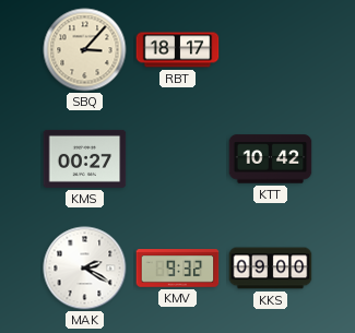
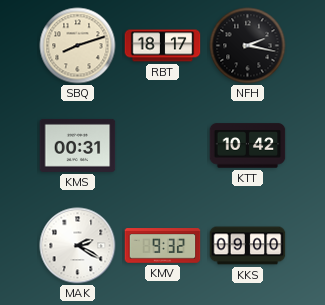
SBQ: 3:07 -> 8:12 (78, 46)
NFH: none -> 2:17 (248, 46)
KMS: 00:27 -> 00:31 (78, 145)
